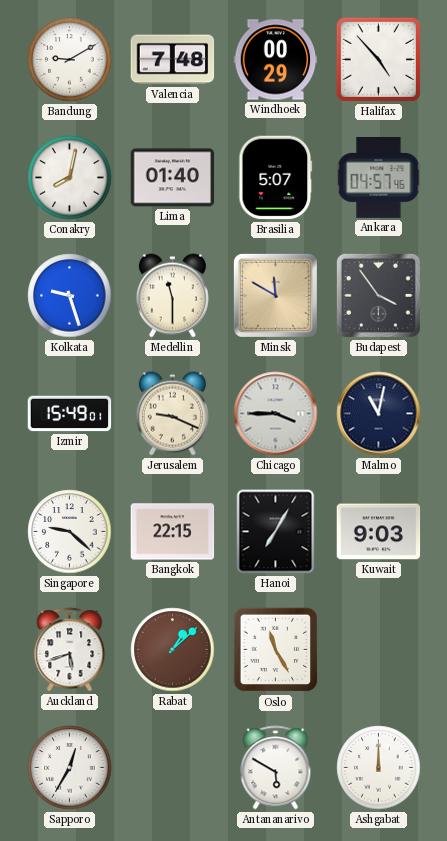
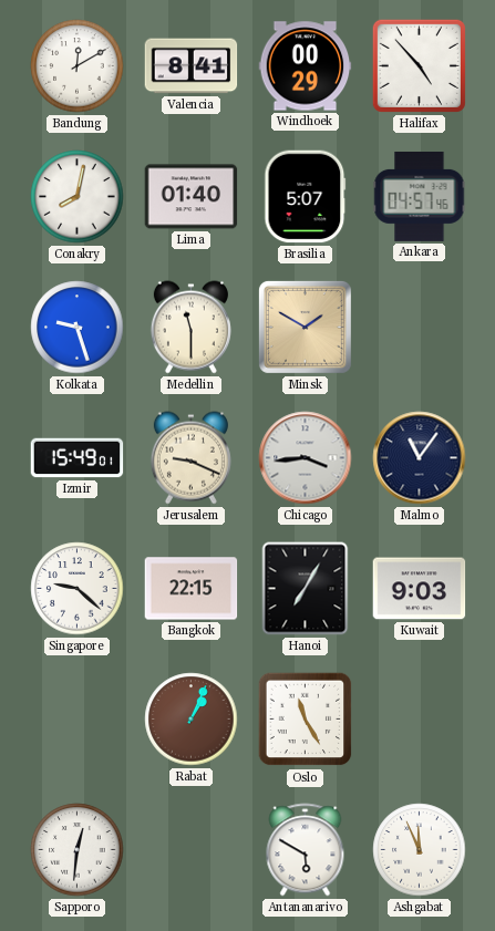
Bandung: 9:10 -> 12:10 (78, 66)
Valencia: 7:48 -> 8:41 (192, 66)
Minsk: 11:50 -> 1:50 (305, 327)
Budapest: 3:54 -> none (378, 295)
Chicago: 3:45 -> 3:44 (306, 458)
Malmo: 11:02 -> 11:06 (420, 458)
Auckland: 5:42 -> none (70, 650)
Rabat: 1:08 -> 1:04 (192, 720)
Sapporo: 12:35 -> 12:31 (78, 850)
Ashgabat: 12:00 -> 11:56 (420, 850)
